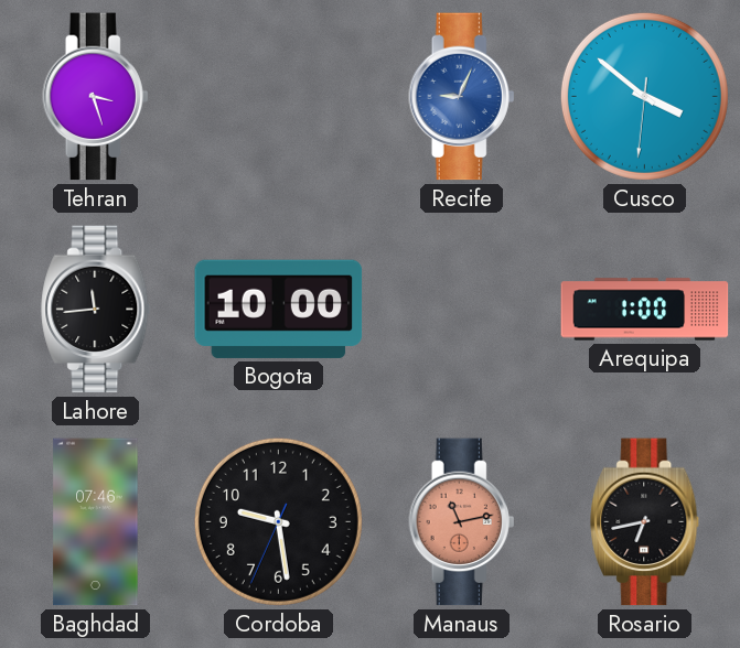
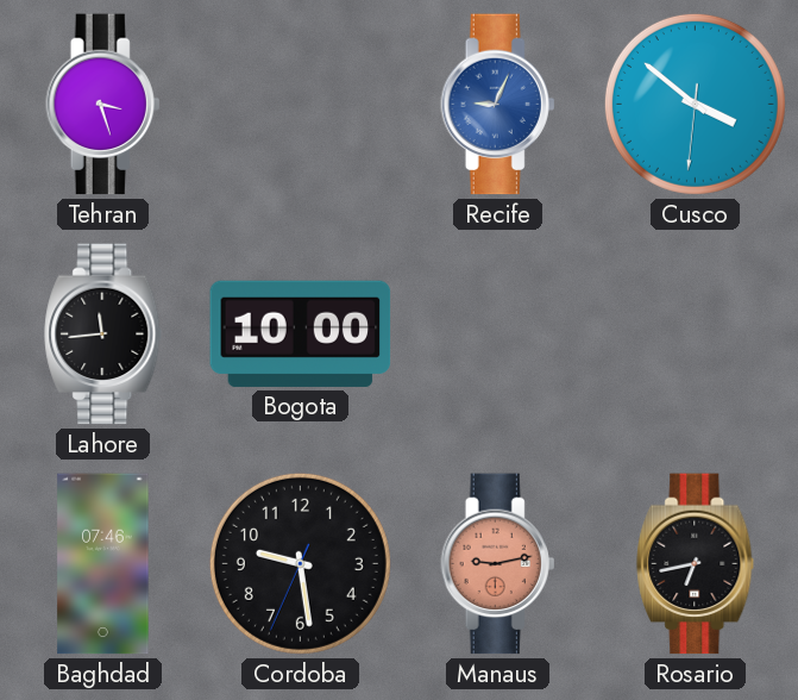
Arequipa: 1:00 -> none (645, 310)
Manaus: 11:13 -> 9:13 (498, 564)
